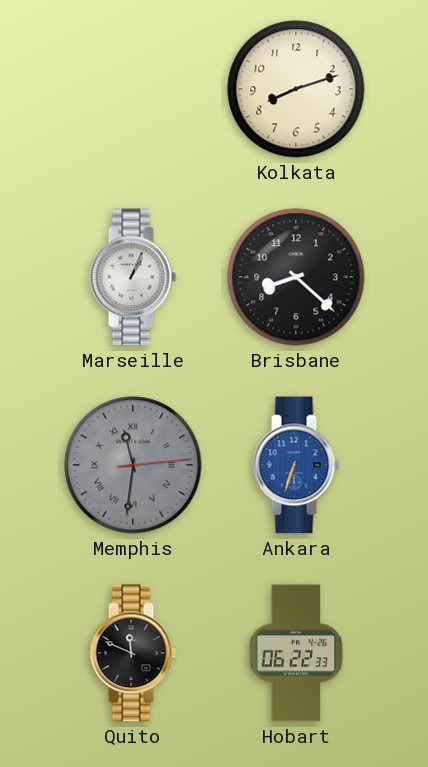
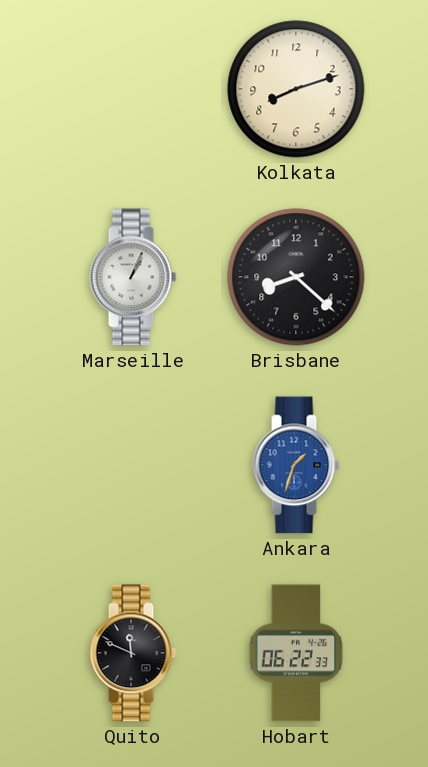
Memphis: 11:31 -> none (133, 465)
Ankara: 6:33 -> 1:33 (296, 465)
